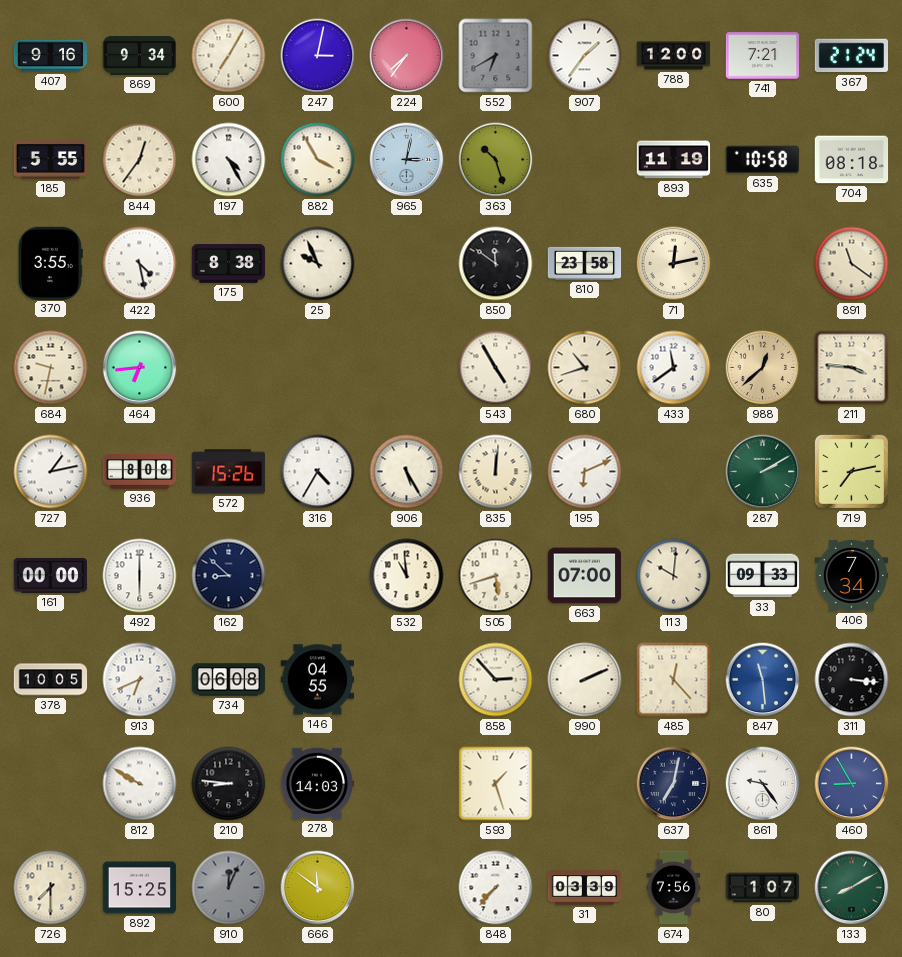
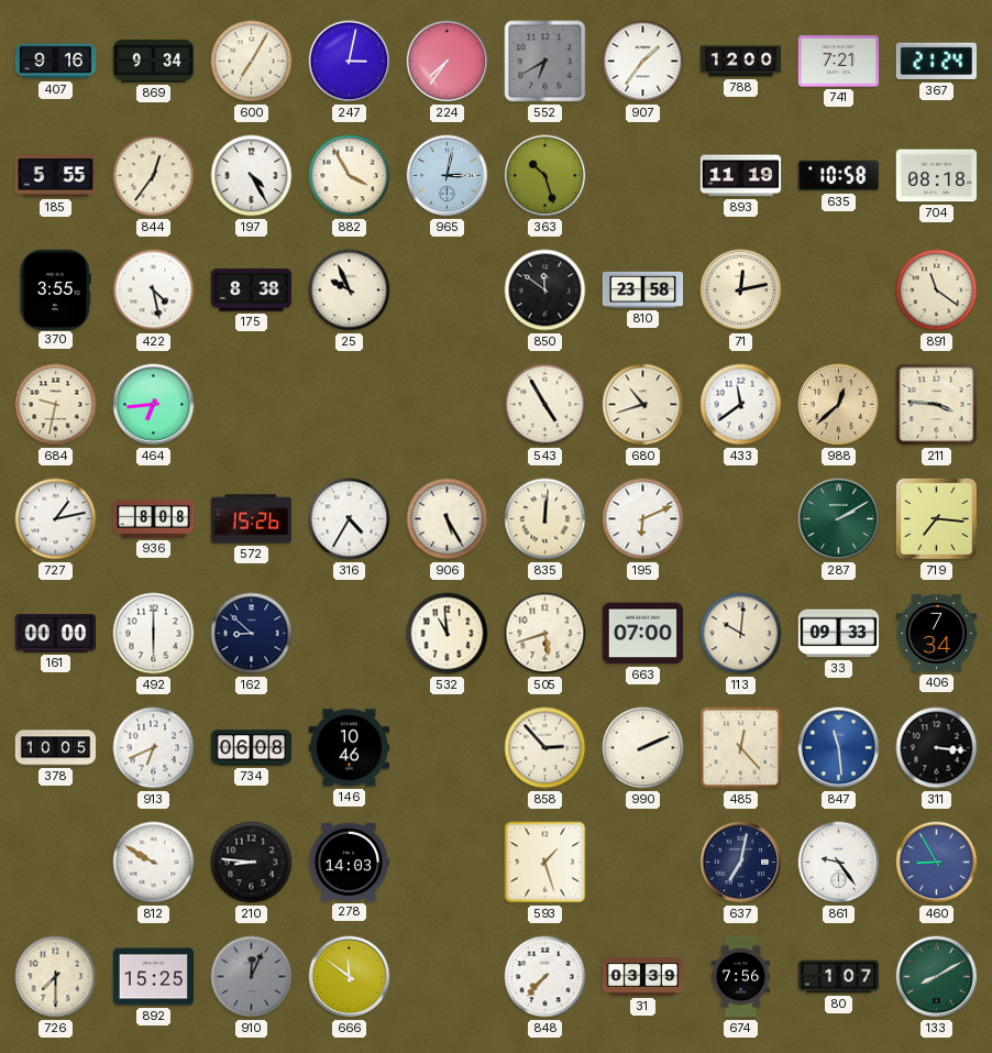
719: 7:13 -> 7:16 (936, 518)
146: 04:55 -> 10:46 (350, 748)
